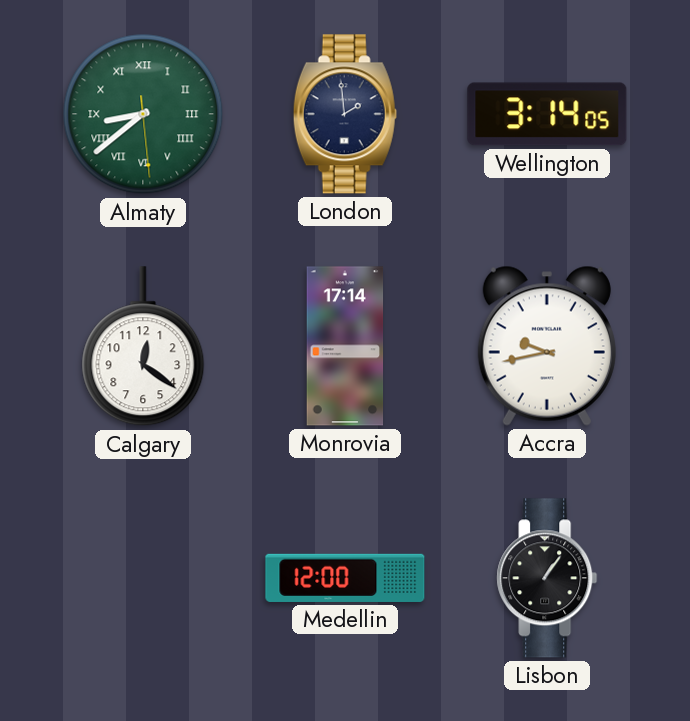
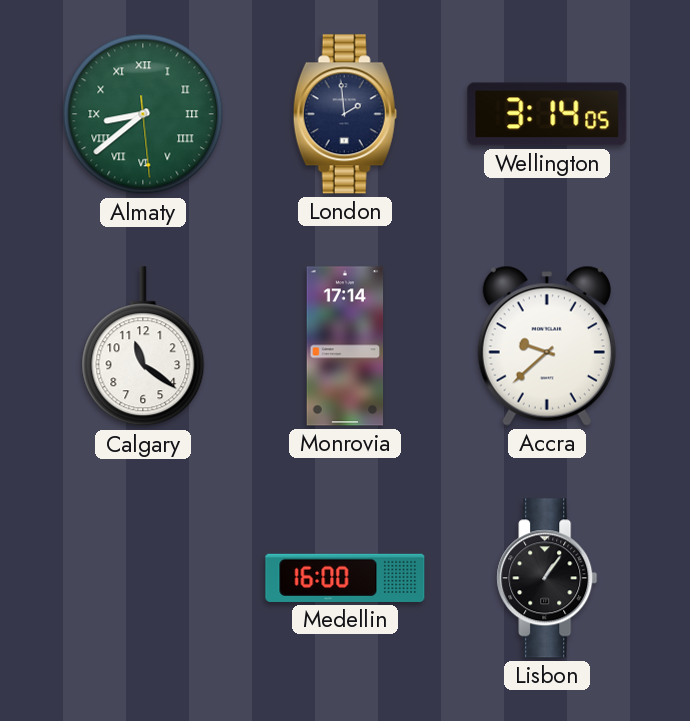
Calgary: 12:21 -> 11:21 (143, 347)
Accra: 9:43 -> 9:38 (547, 346)
Medellin: 12:00 -> 16:00 (345, 578)
